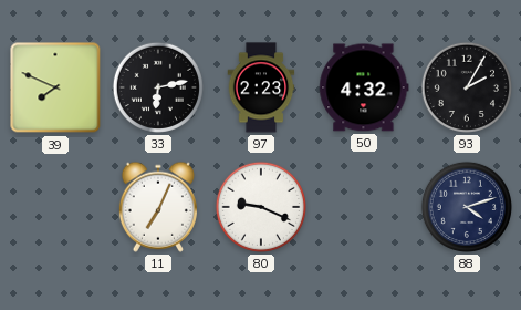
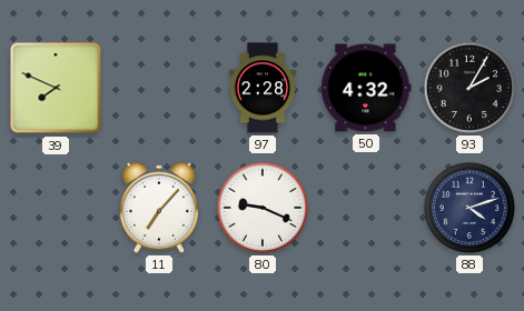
33: 6:13 -> none (158, 87)
97: 2:23 -> 2:28 (263, 88)
11: 7:04 -> 7:07 (159, 208)
